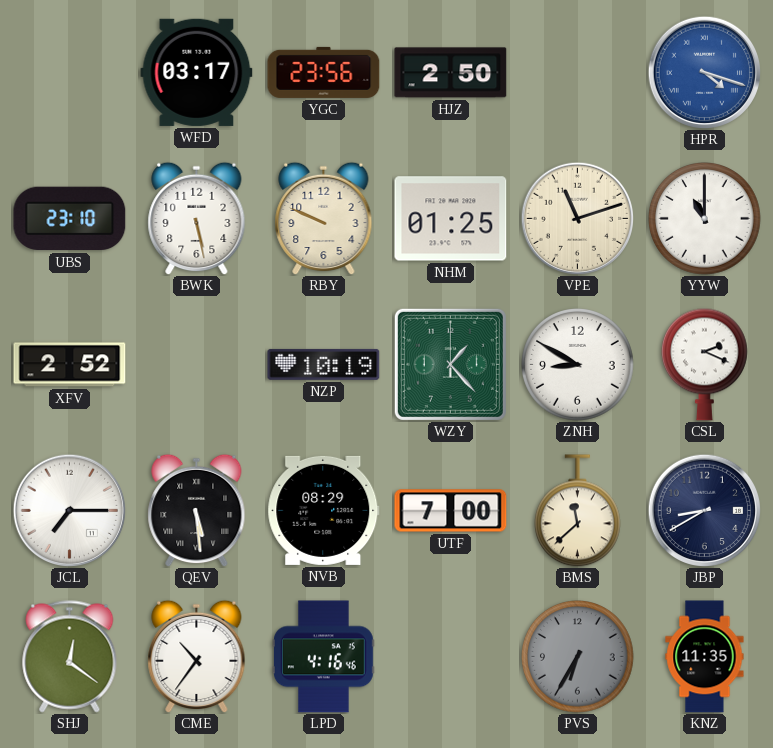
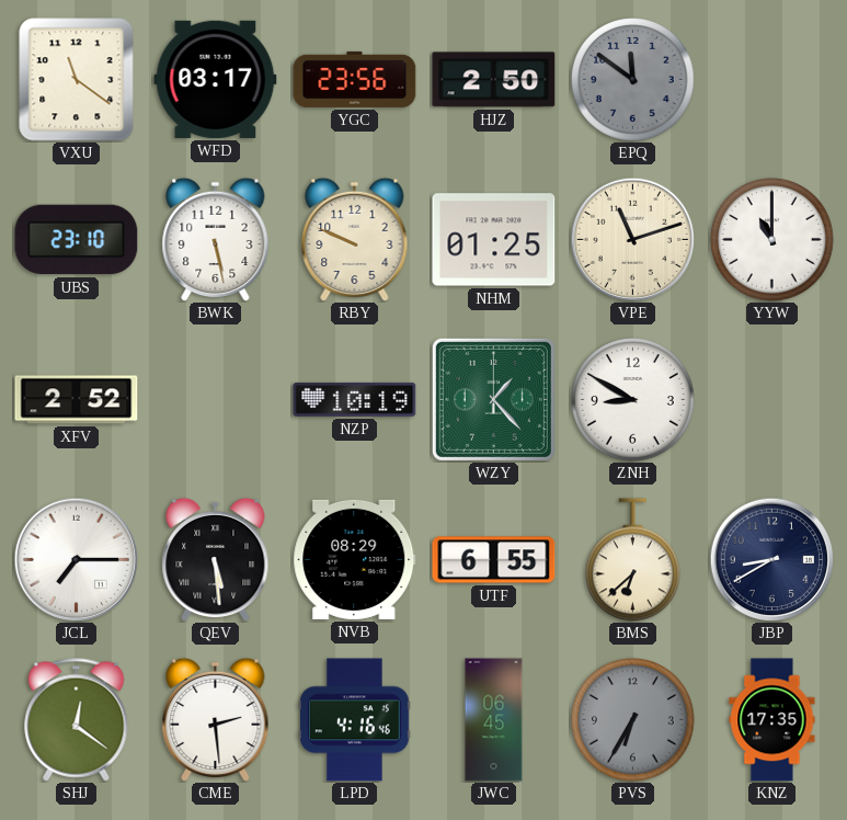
VXU: none -> 11:21 (77, 80)
EPQ: none -> 11:51 (633, 80)
HPR: 4:18 -> none (704, 72)
CSL: 2:19 -> none (704, 364)
UTF: 7:00 -> 6:55 (494, 560)
BMS: 11:38 -> 6:38 (632, 560)
CME: 10:36 -> 2:29 (216, 719)
JWC: none -> 06:45 (494, 720)
KNZ: 11:35 -> 17:35 (772, 720)
